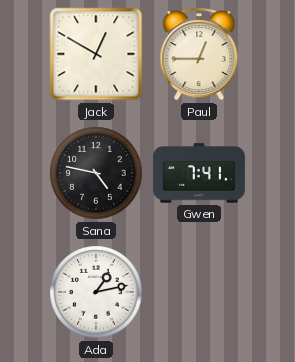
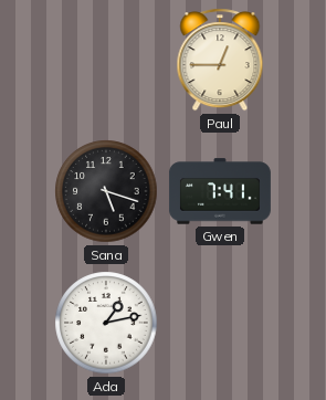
Jack: 12:50 -> none (96, 54)
Sana: 4:47 -> 5:18 (106, 191)
